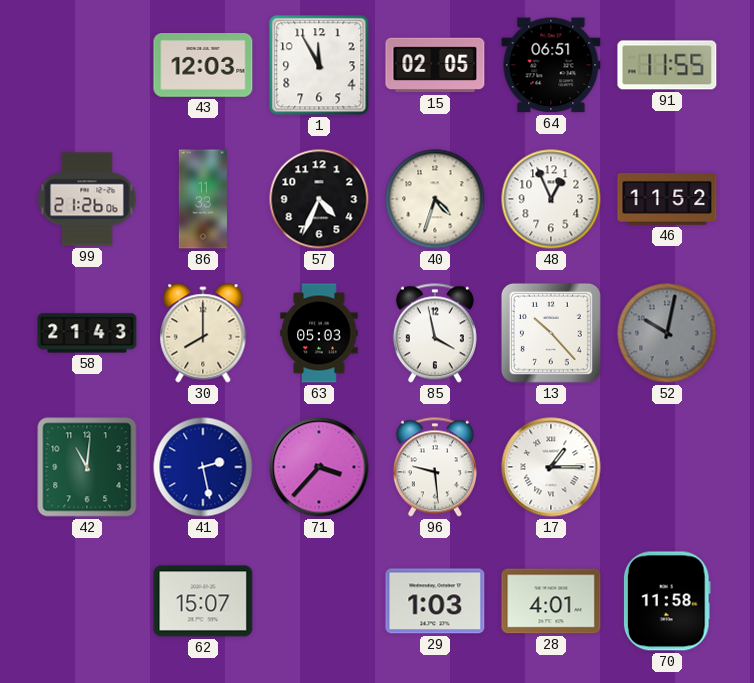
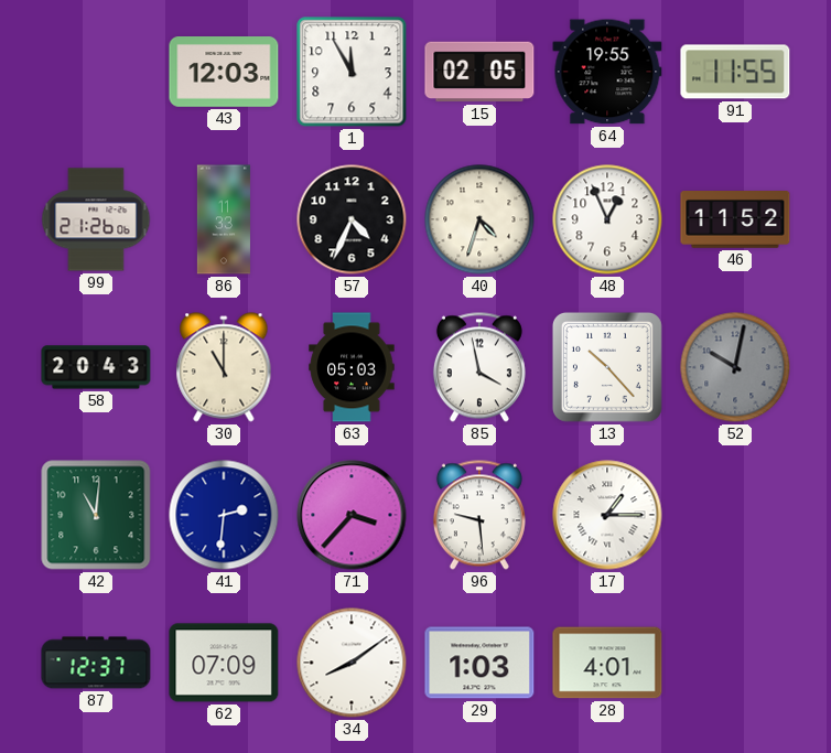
64: 06:51 -> 19:55 (607, 72)
58: 21:43 -> 20:43 (96, 367)
30: 8:00 -> 11:00 (224, 367)
41: 2:28 -> 2:31 (224, 515)
87: none -> 12:37 (96, 663)
62: 15:07 -> 07:09 (224, 663)
34: none -> 8:09 (352, 663)
70: 11:58 -> none (667, 601)
